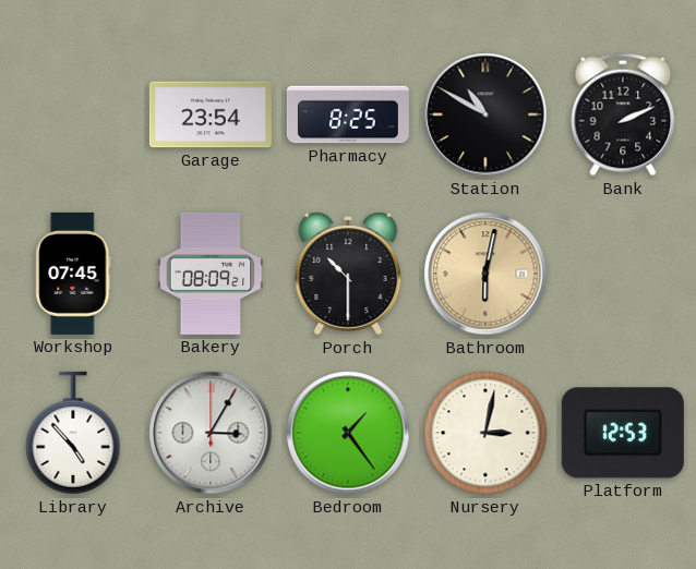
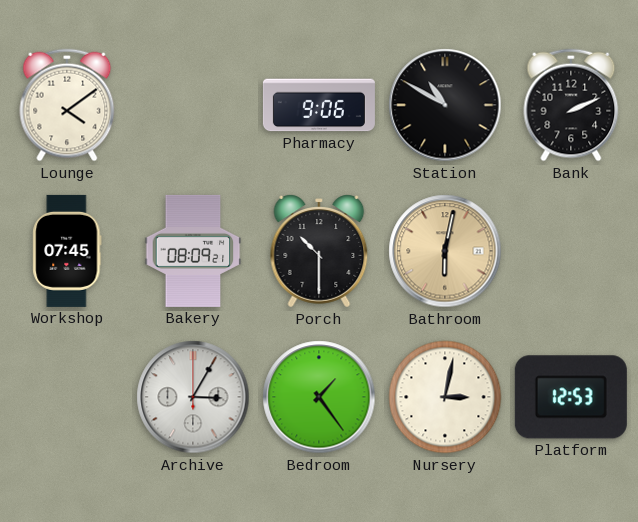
Lounge: none -> 4:09 (67, 105)
Garage: 23:54 -> none (211, 114)
Pharmacy: 8:25 -> 9:06 (319, 105)
Library: 4:53 -> none (73, 433)
